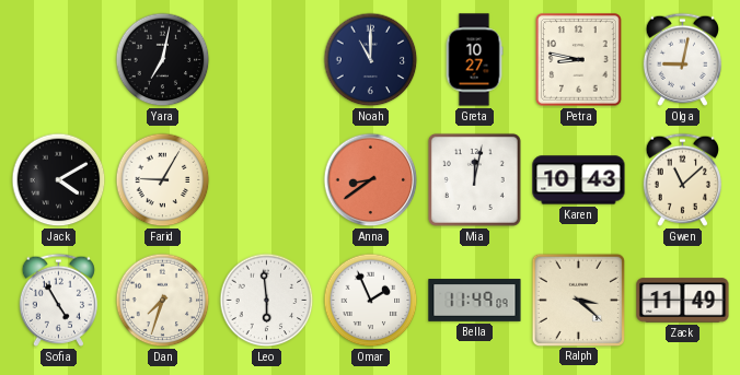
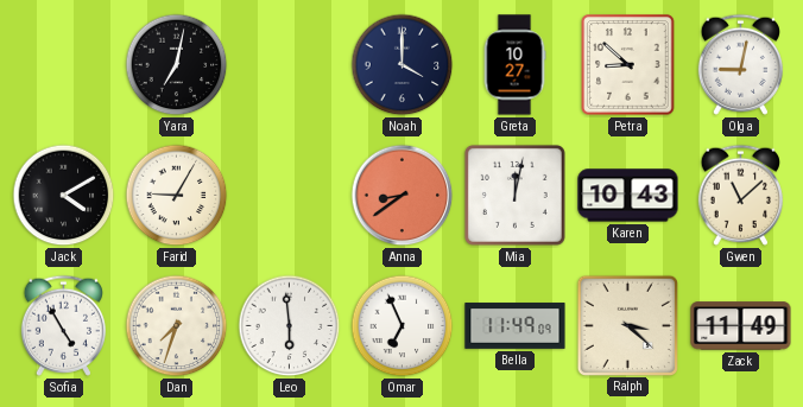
Noah: 11:00 -> 4:00 (403, 65)
Petra: 8:47 -> 8:52 (628, 65)
Omar: 1:56 -> 6:56 (403, 326)
